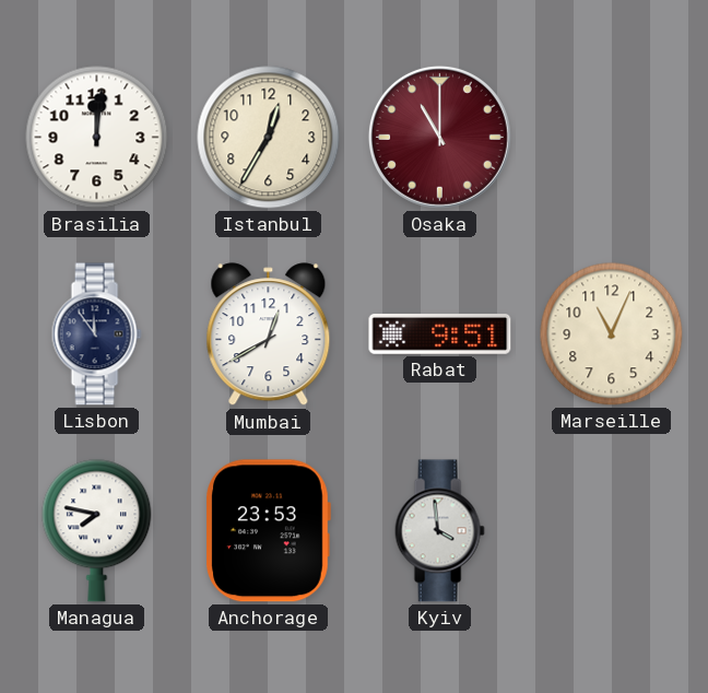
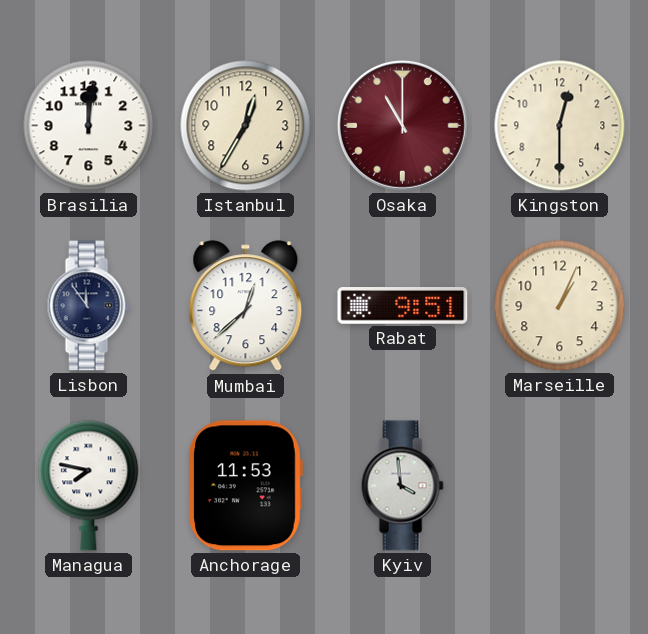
Kingston: none -> 12:30 (560, 126)
Mumbai: 12:40 -> 12:38 (246, 306)
Marseille: 11:04 -> 1:04 (560, 306)
Anchorage: 23:53 -> 11:53 (245, 486)
